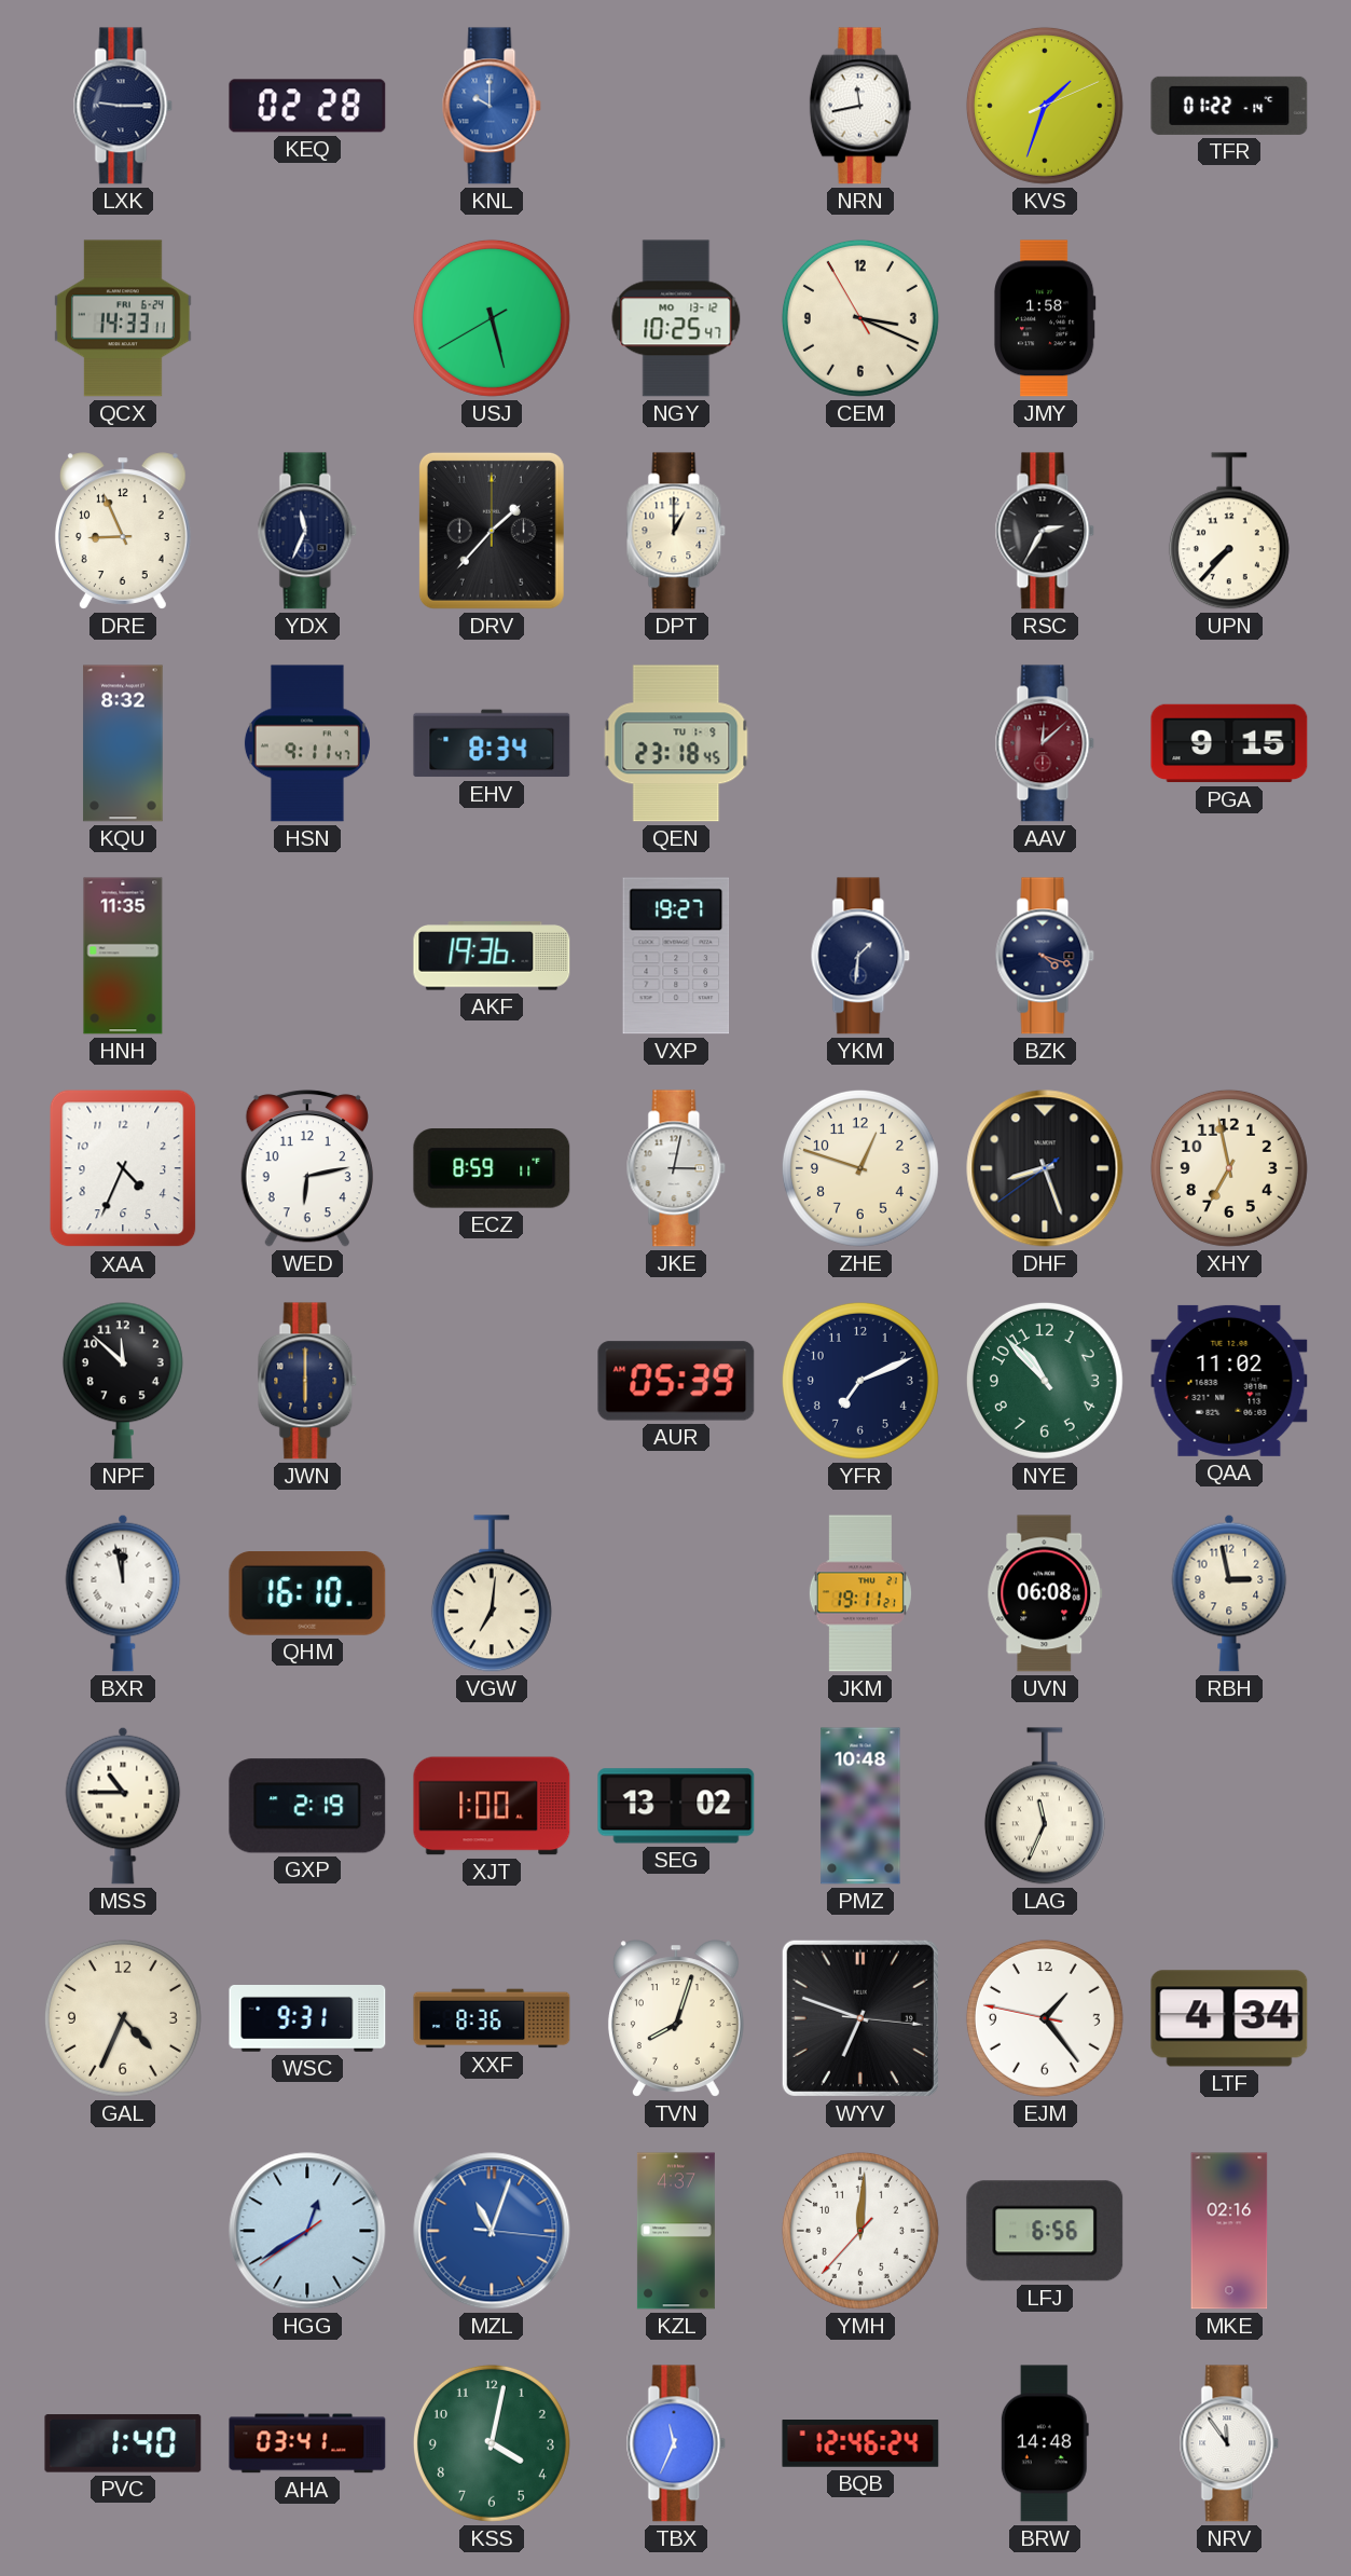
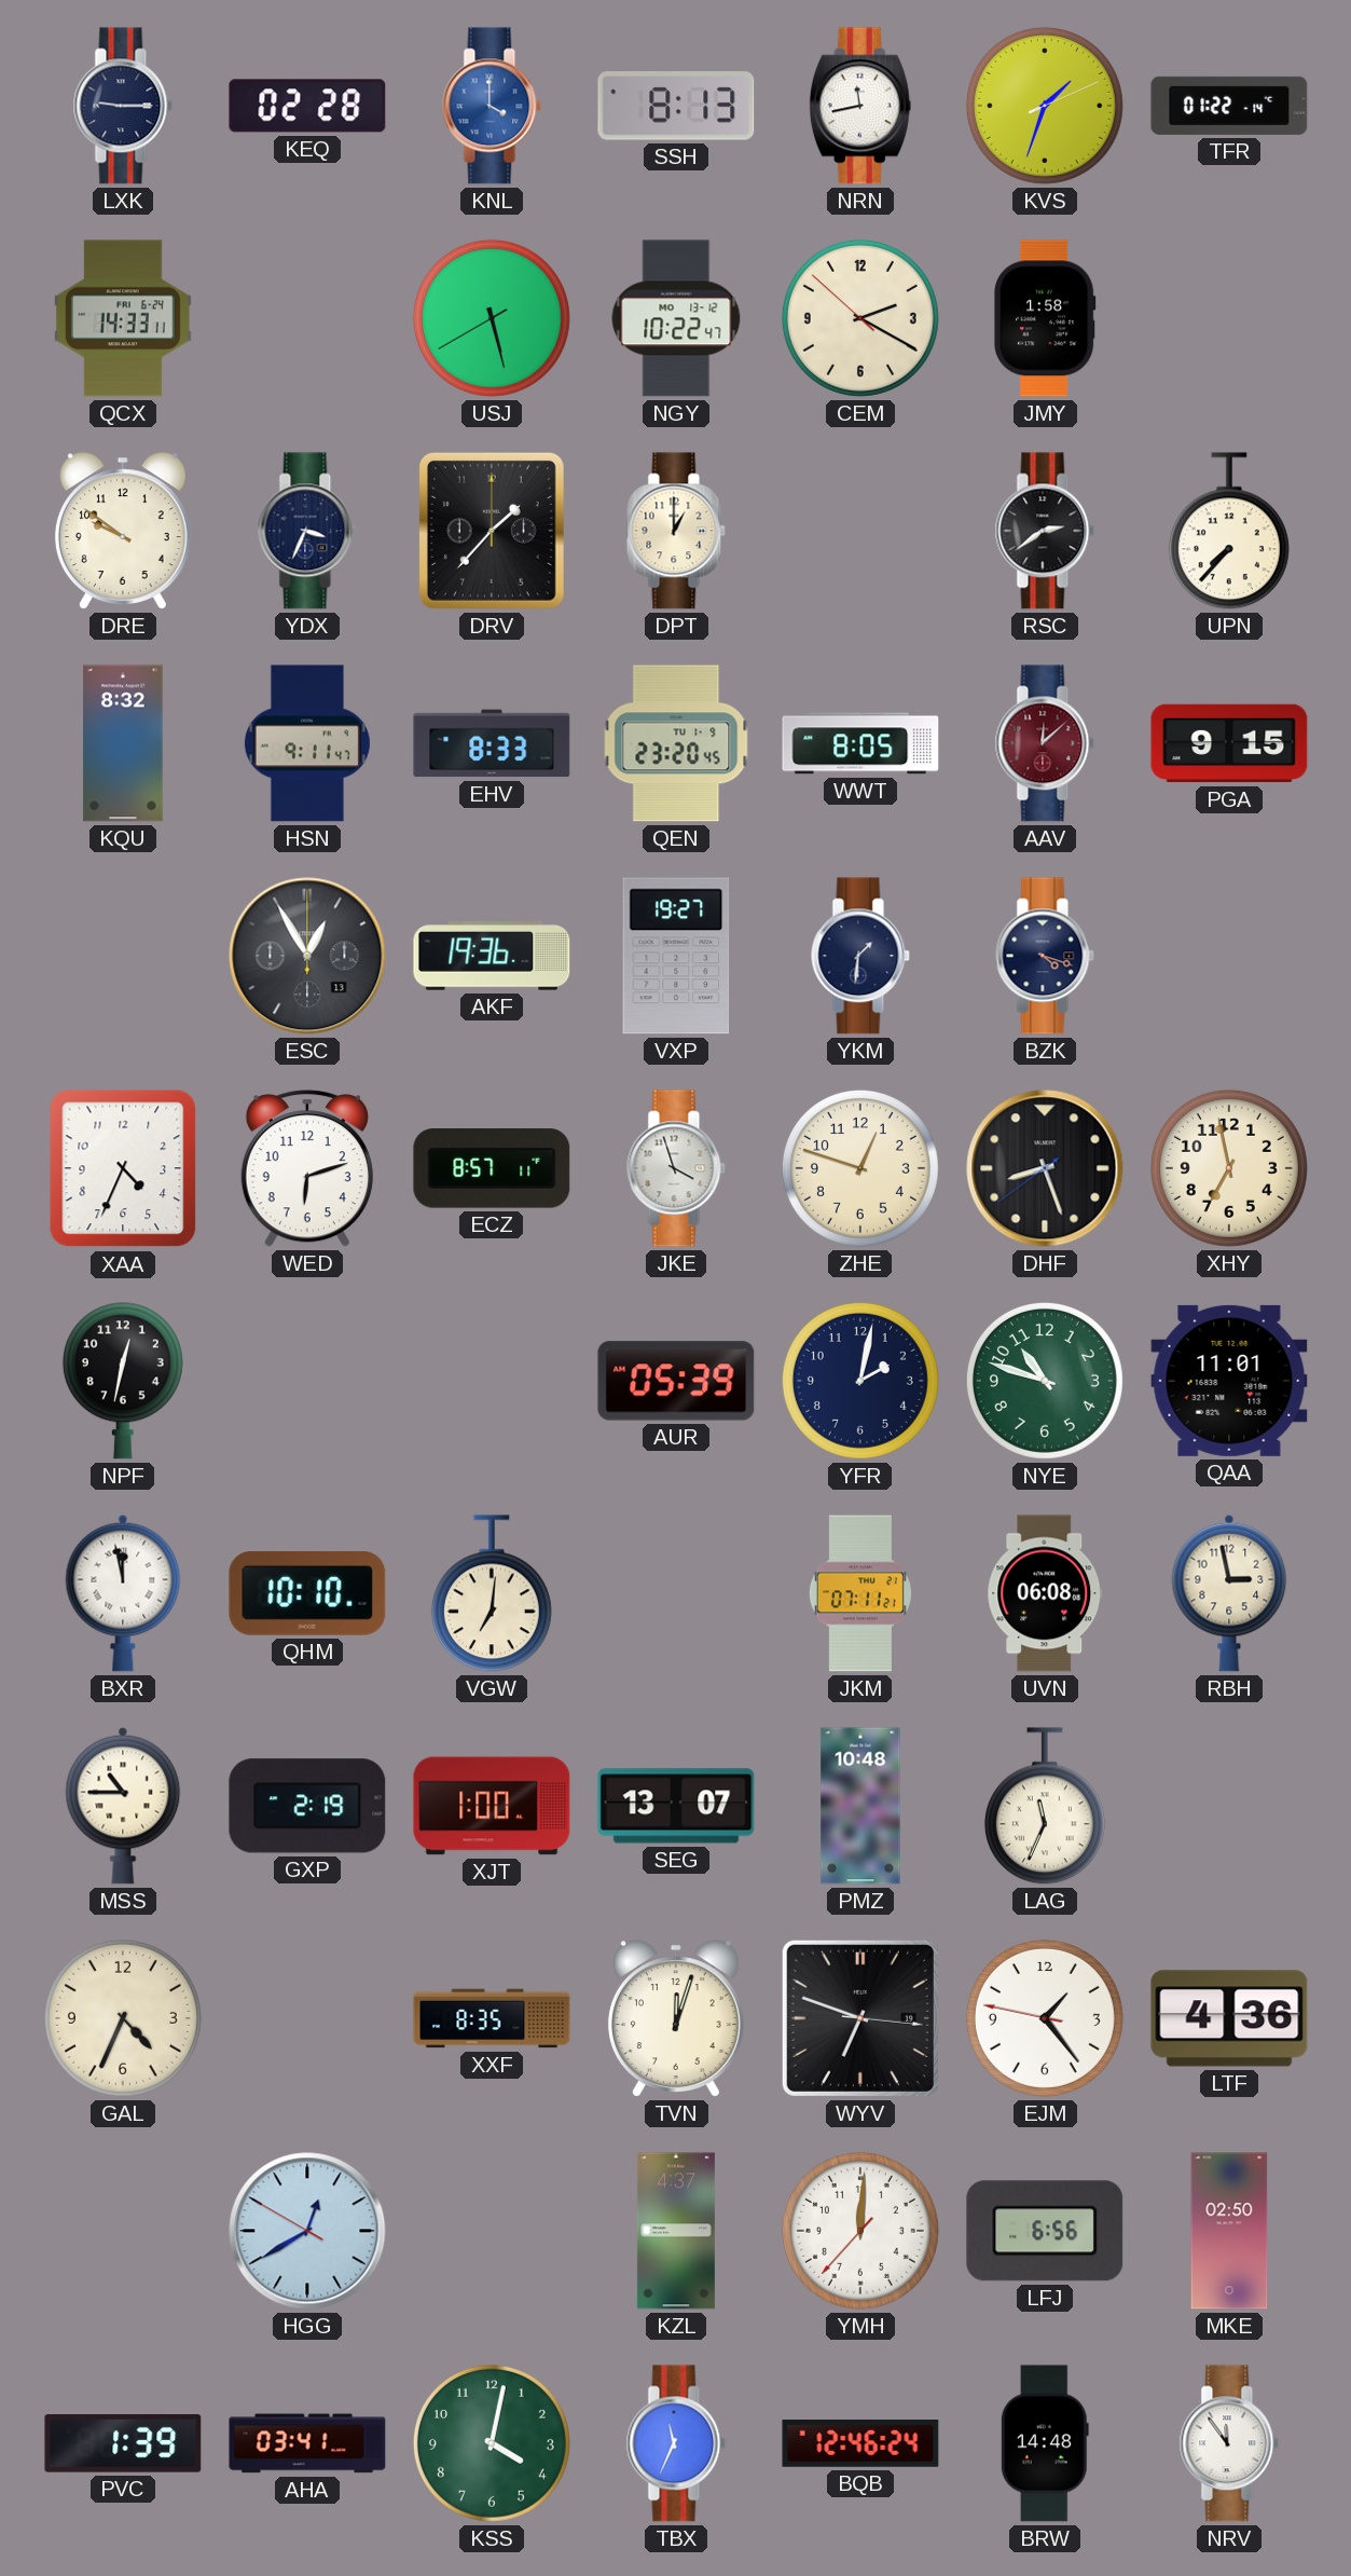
KNL: 10:00 -> 4:00 (492, 106)
SSH: none -> 8:13 (676, 106)
NGY: 10:25 -> 10:22 (676, 318)
CEM: 3:18 -> 2:19 (860, 318)
DRE: 8:56 -> 9:51 (123, 531)
YDX: 11:34 -> 3:34 (307, 531)
RSC: 2:35 -> 2:39 (1045, 531)
EHV: 8:34 -> 8:33 (492, 743)
QEN: 23:18 -> 23:20 (676, 743)
WWT: none -> 8:05 (860, 743)
HNH: 11:35 -> none (123, 956)
ESC: none -> 12:55 (307, 956)
WED: 6:13 -> 6:12 (307, 1168)
ECZ: 8:59 -> 8:57 (492, 1168)
JKE: 3:02 -> 3:57 (676, 1168)
NPF: 11:52 -> 12:32 (123, 1381)
JWN: 6:00 -> none (307, 1381)
YFR: 7:11 -> 2:02 (860, 1381)
NYE: 10:53 -> 10:48 (1045, 1381)
QAA: 11:02 -> 11:01 (1229, 1381)
QHM: 16:10 -> 10:10 (307, 1594)
JKM: 19:11 -> 07:11 (860, 1593)
SEG: 13:02 -> 13:07 (676, 1806)
WSC: 9:31 -> none (307, 2019)
XXF: 8:36 -> 8:35 (492, 2018)
TVN: 8:03 -> 12:03 (676, 2018)
LTF: 4:34 -> 4:36 (1229, 2018)
HGG: 12:39:39 -> 12:39:50 (307, 2231)
MZL: 11:03 -> none (492, 2231)
MKE: 02:16 -> 02:50 (1229, 2231)
PVC: 1:40 -> 1:39 (123, 2443)
